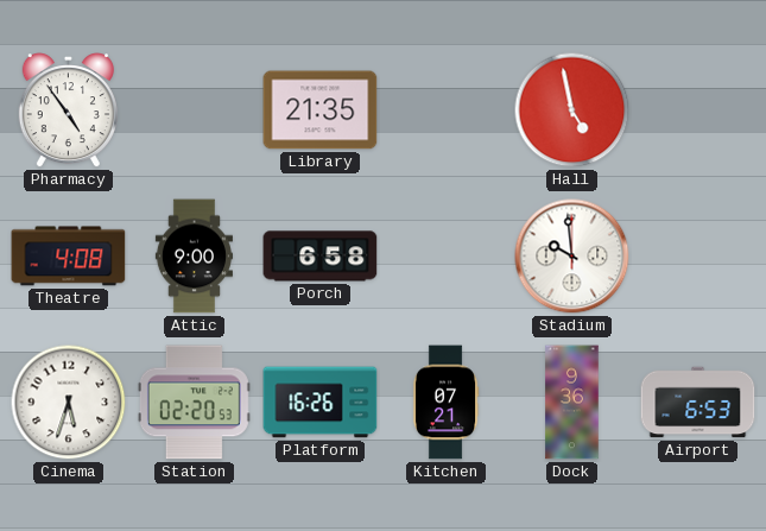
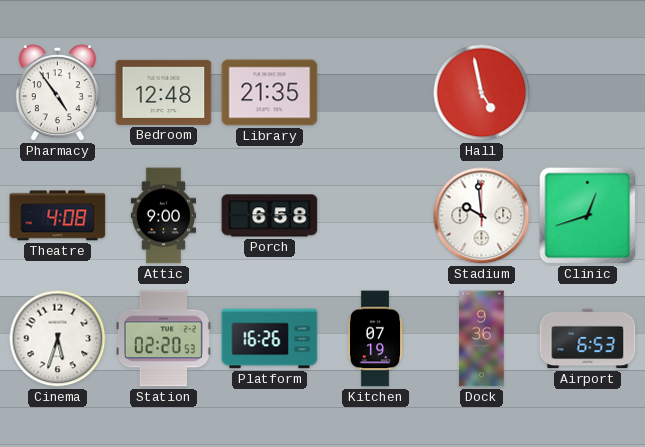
Bedroom: none -> 12:48 (164, 92)
Clinic: none -> 12:42 (588, 216)
Kitchen: 07:21 -> 07:19 (375, 339)
